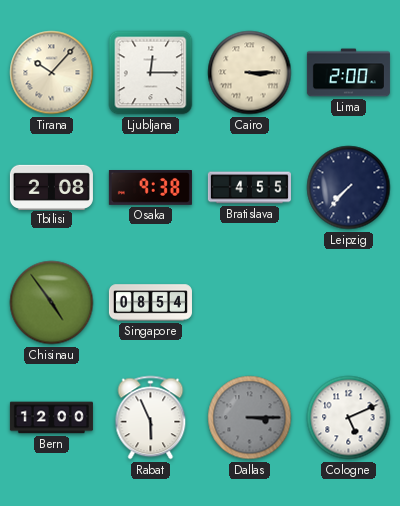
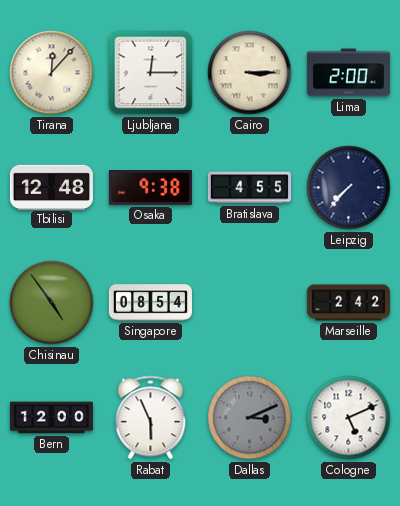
Tirana: 10:07 -> 12:07 (52, 73)
Tbilisi: 2:08 -> 12:48 (51, 187)
Marseille: none -> 2:42 (348, 303)
Dallas: 3:15 -> 3:11 (250, 418)
